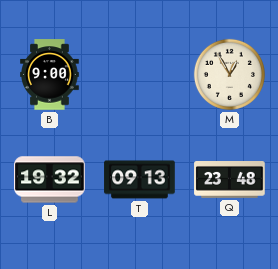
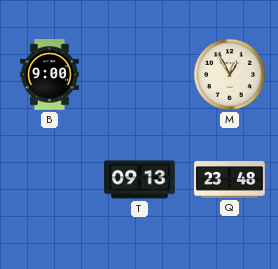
L: 19:32 -> none (50, 180)
